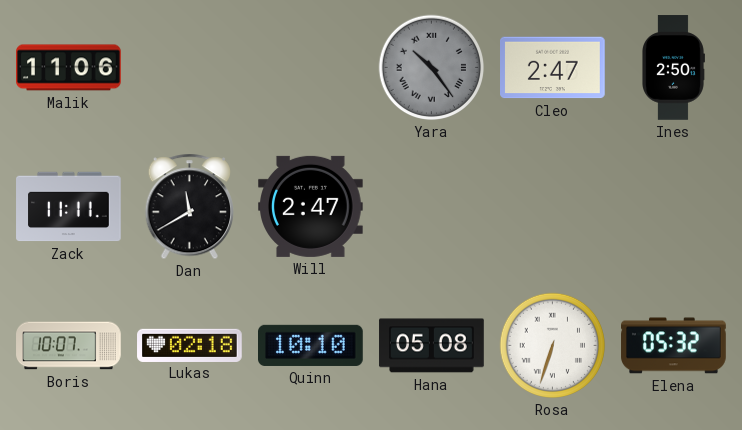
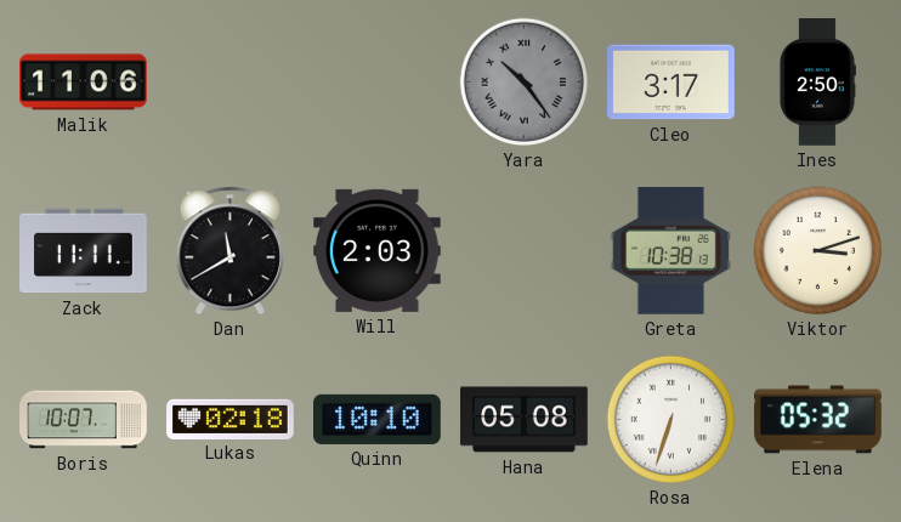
Cleo: 2:47 -> 3:17 (671, 83)
Will: 2:47 -> 2:03 (378, 250)
Greta: none -> 10:38 (670, 251)
Viktor: none -> 3:12 (818, 251)
